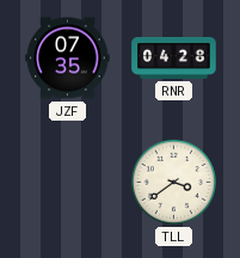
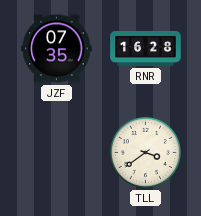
RNR: 04:28 -> 16:28 (146, 48)
